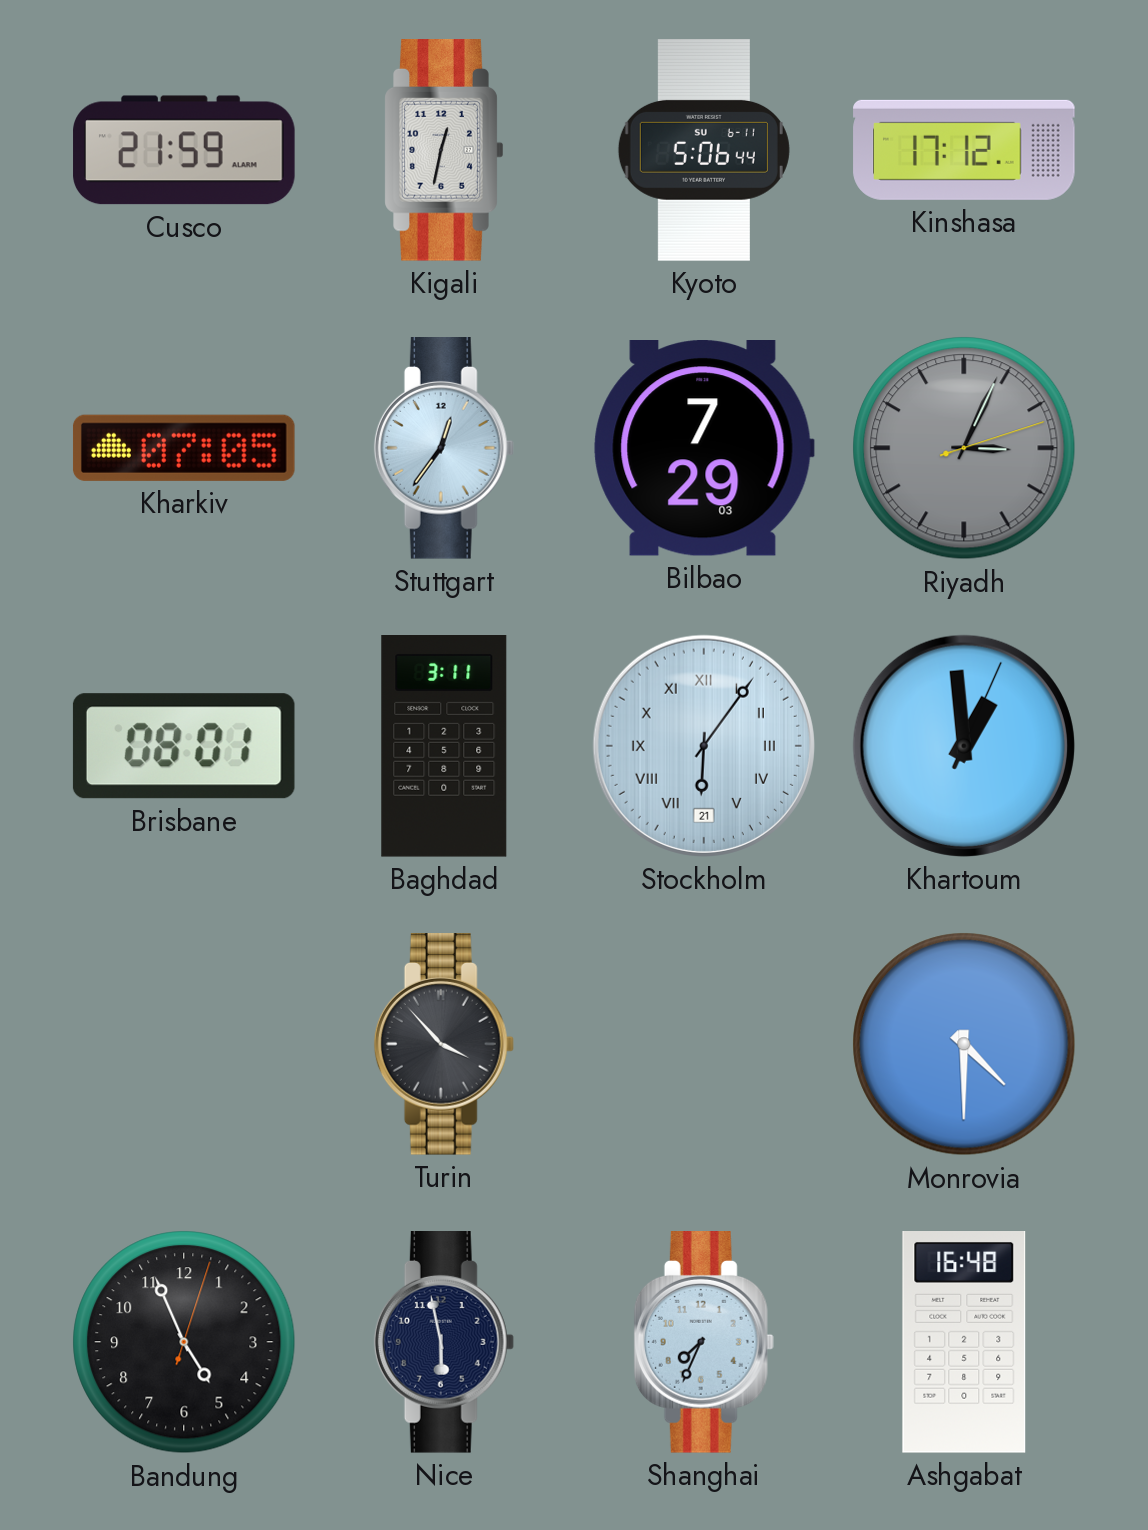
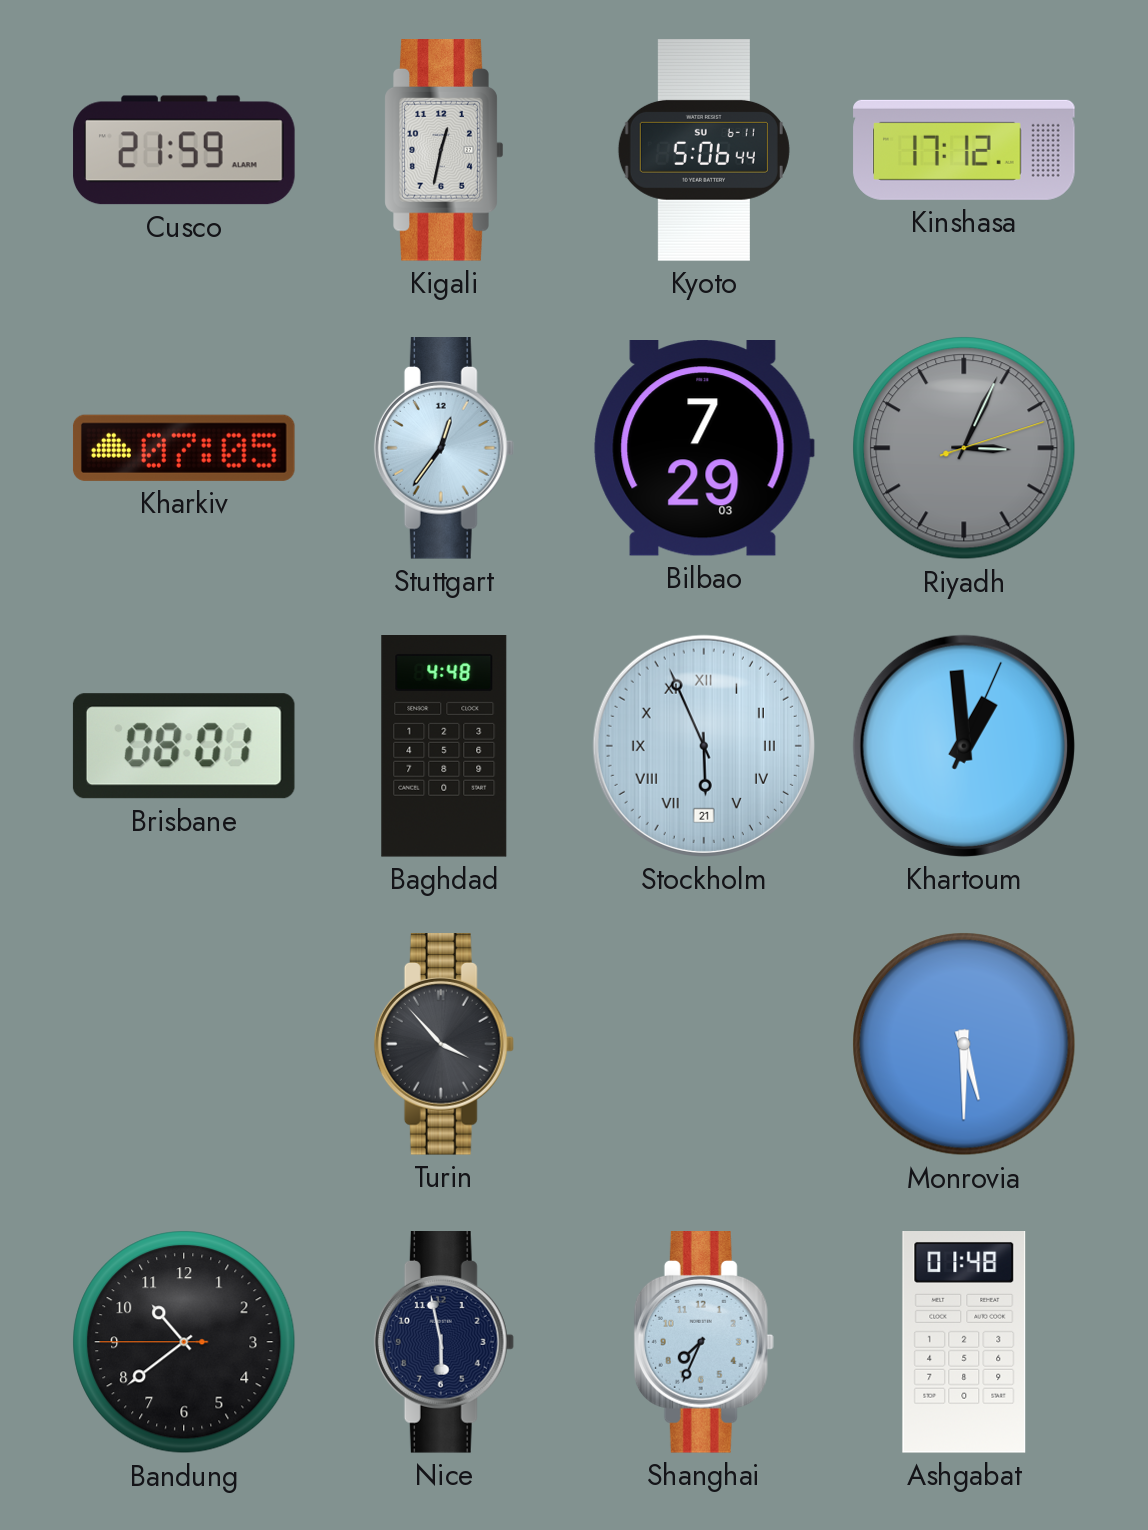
Baghdad: 3:11 -> 4:48 (444, 747)
Stockholm: 6:06 -> 5:56 (704, 746)
Monrovia: 4:30 -> 5:30 (964, 1044)
Bandung: 4:56 -> 10:38 (184, 1342)
Ashgabat: 16:48 -> 01:48 (964, 1343)
